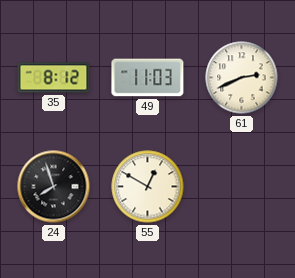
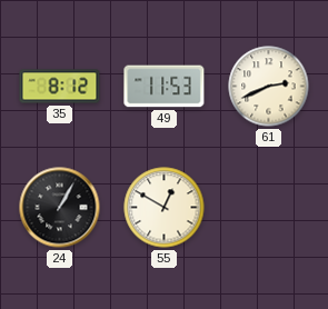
49: 11:03 -> 11:53 (165, 87)
24: 7:57 -> 1:05 (60, 208)
